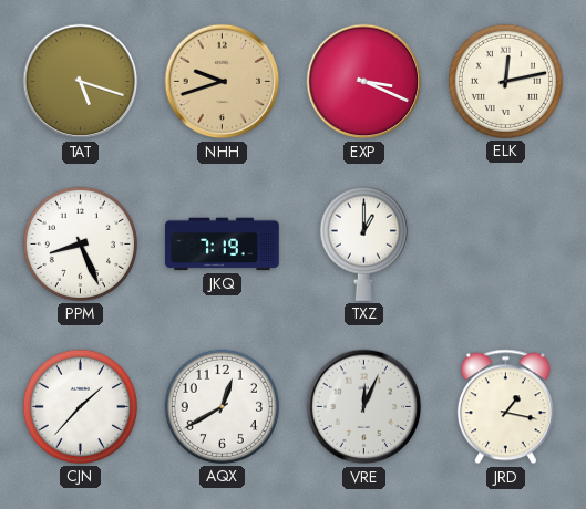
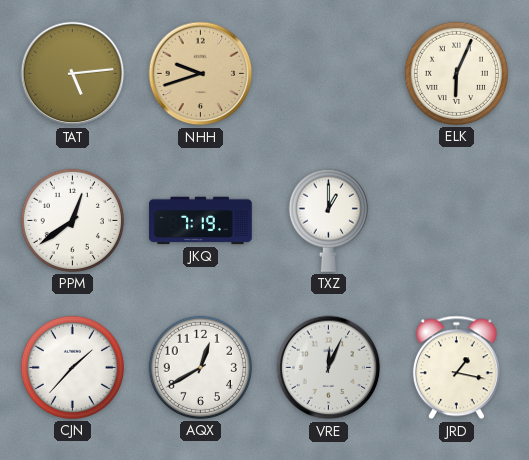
TAT: 5:18 -> 5:14 (73, 74)
EXP: 3:19 -> none (364, 82)
ELK: 12:13 -> 6:04 (456, 73)
PPM: 8:26 -> 12:39 (72, 220)
